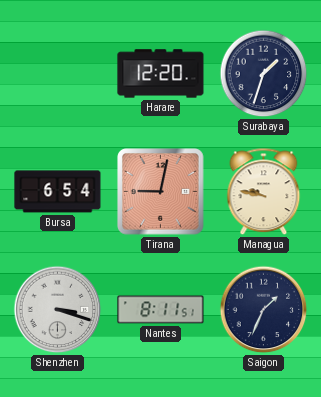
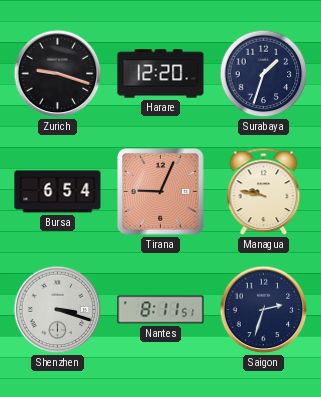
Zurich: none -> 9:18 (58, 74)
Tirana: 9:02 -> 9:04 (161, 192)
Saigon: 1:34 -> 2:33 (264, 310)
